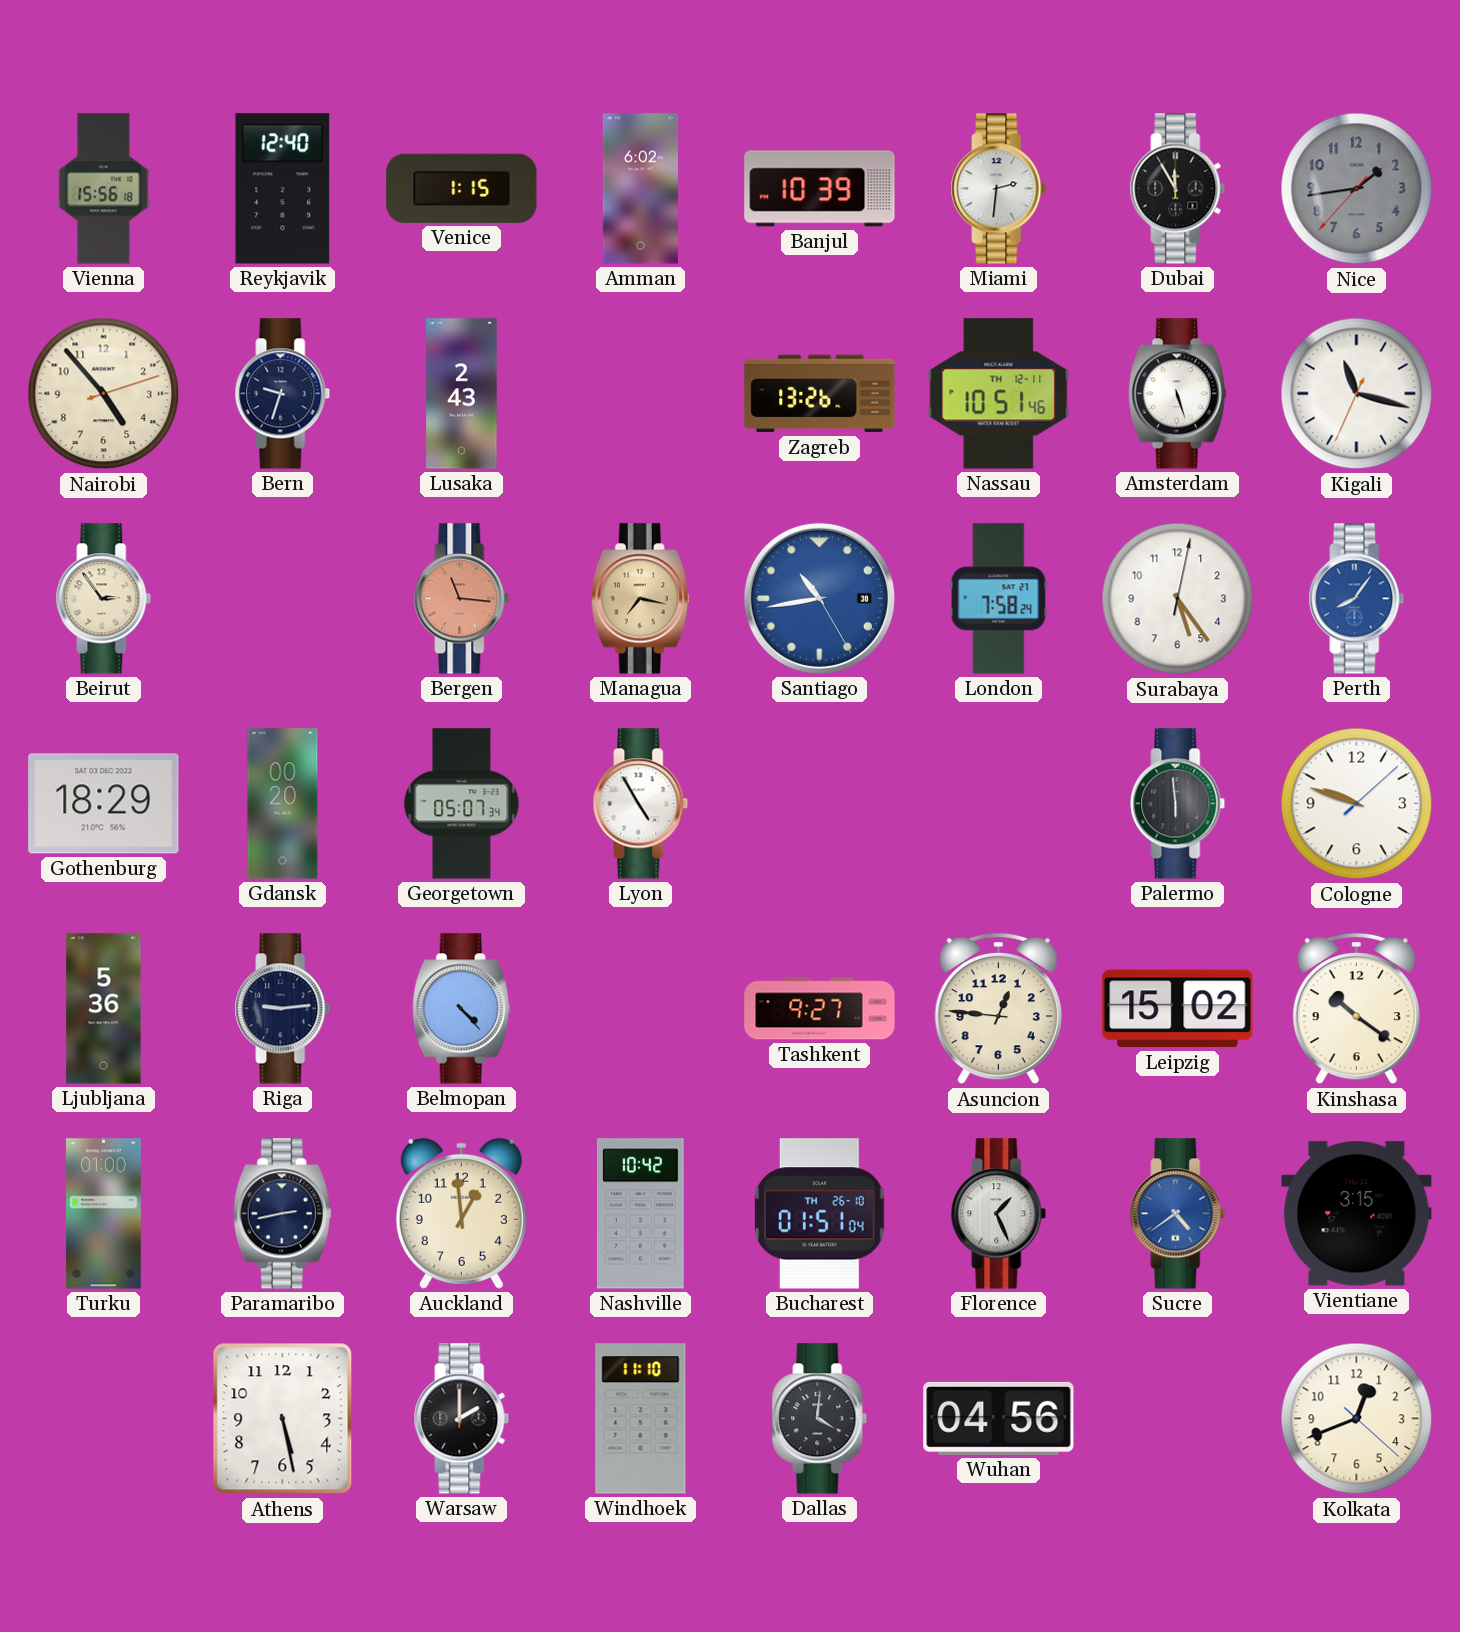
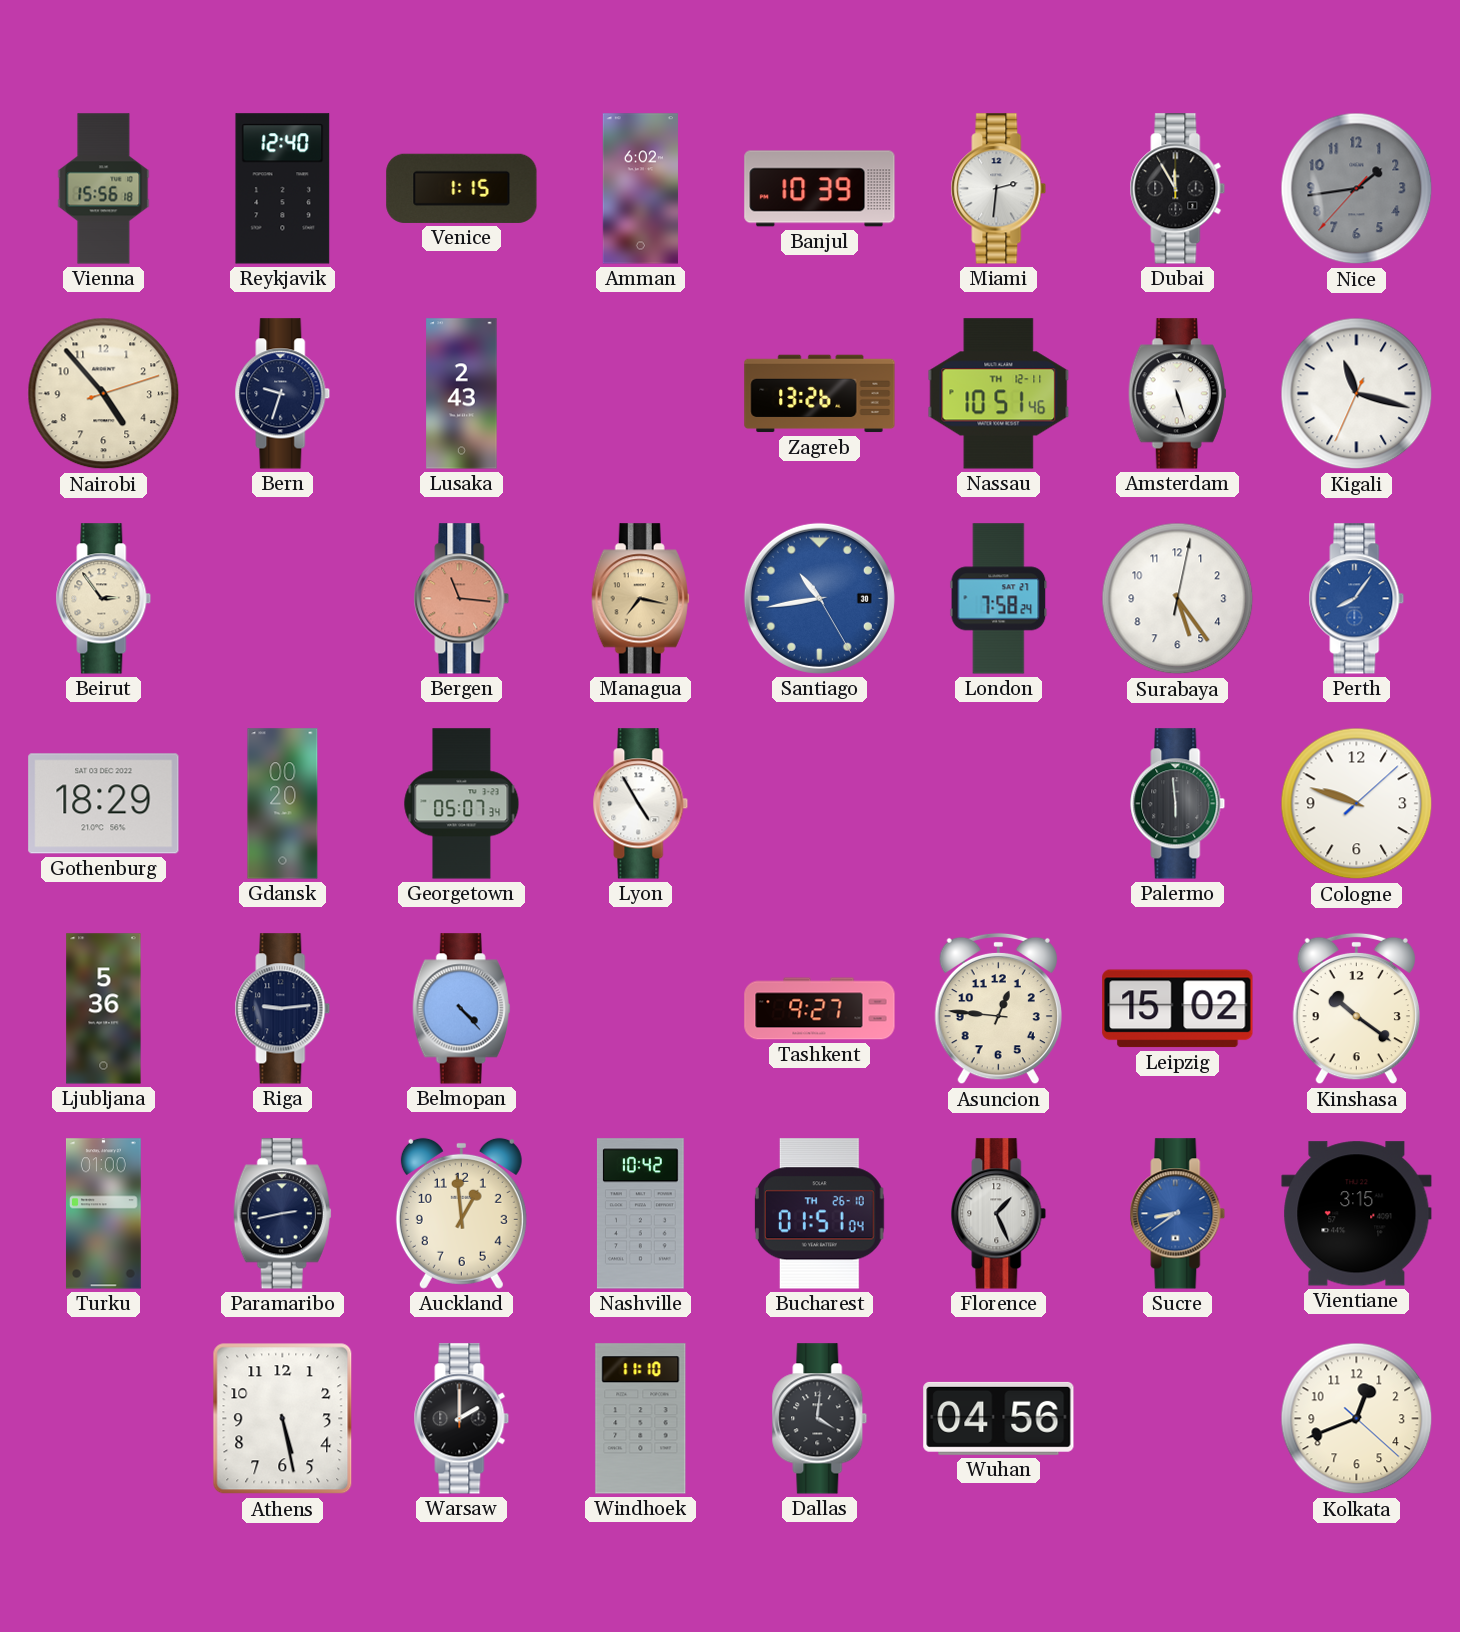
Sucre: 4:39 -> 8:39 (1178, 1214)
